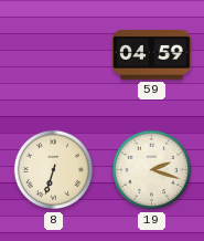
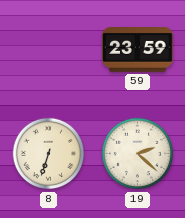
59: 04:59 -> 23:59 (138, 50)
19: 2:18 -> 2:22 (138, 154)
